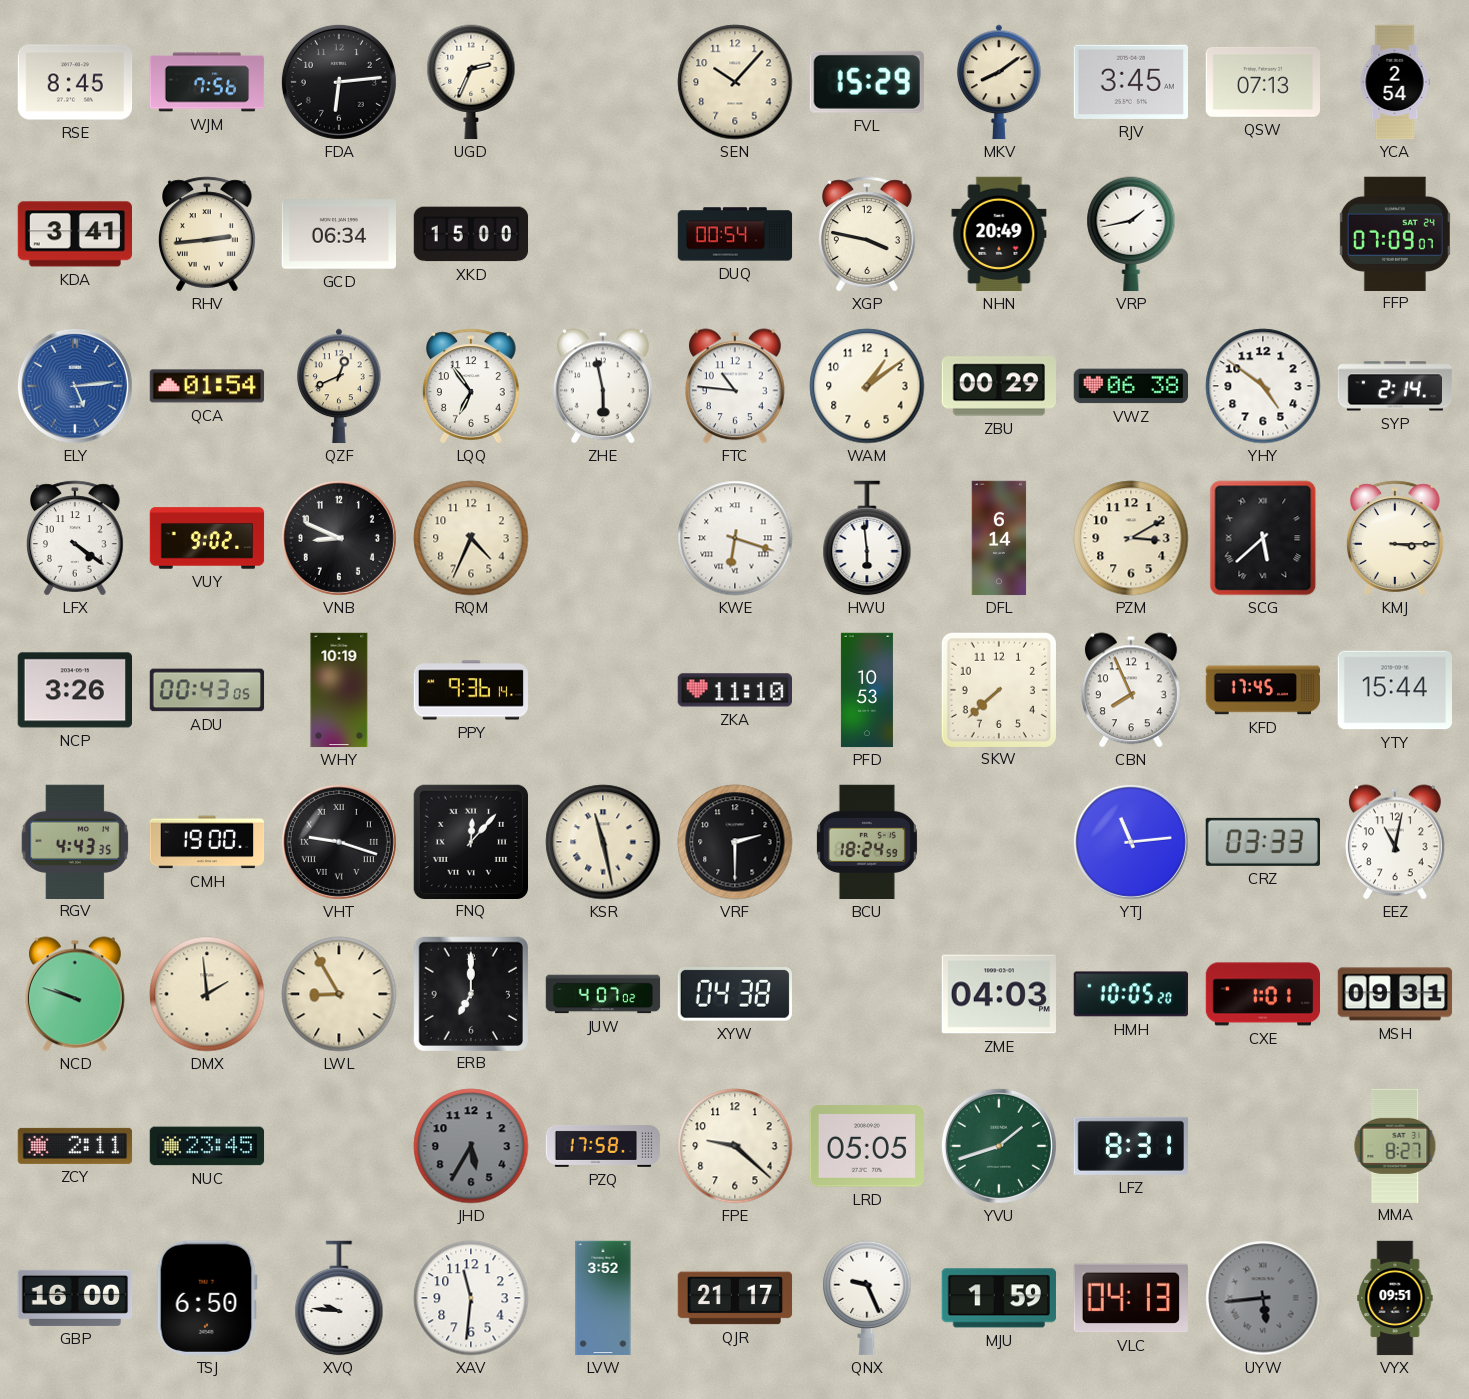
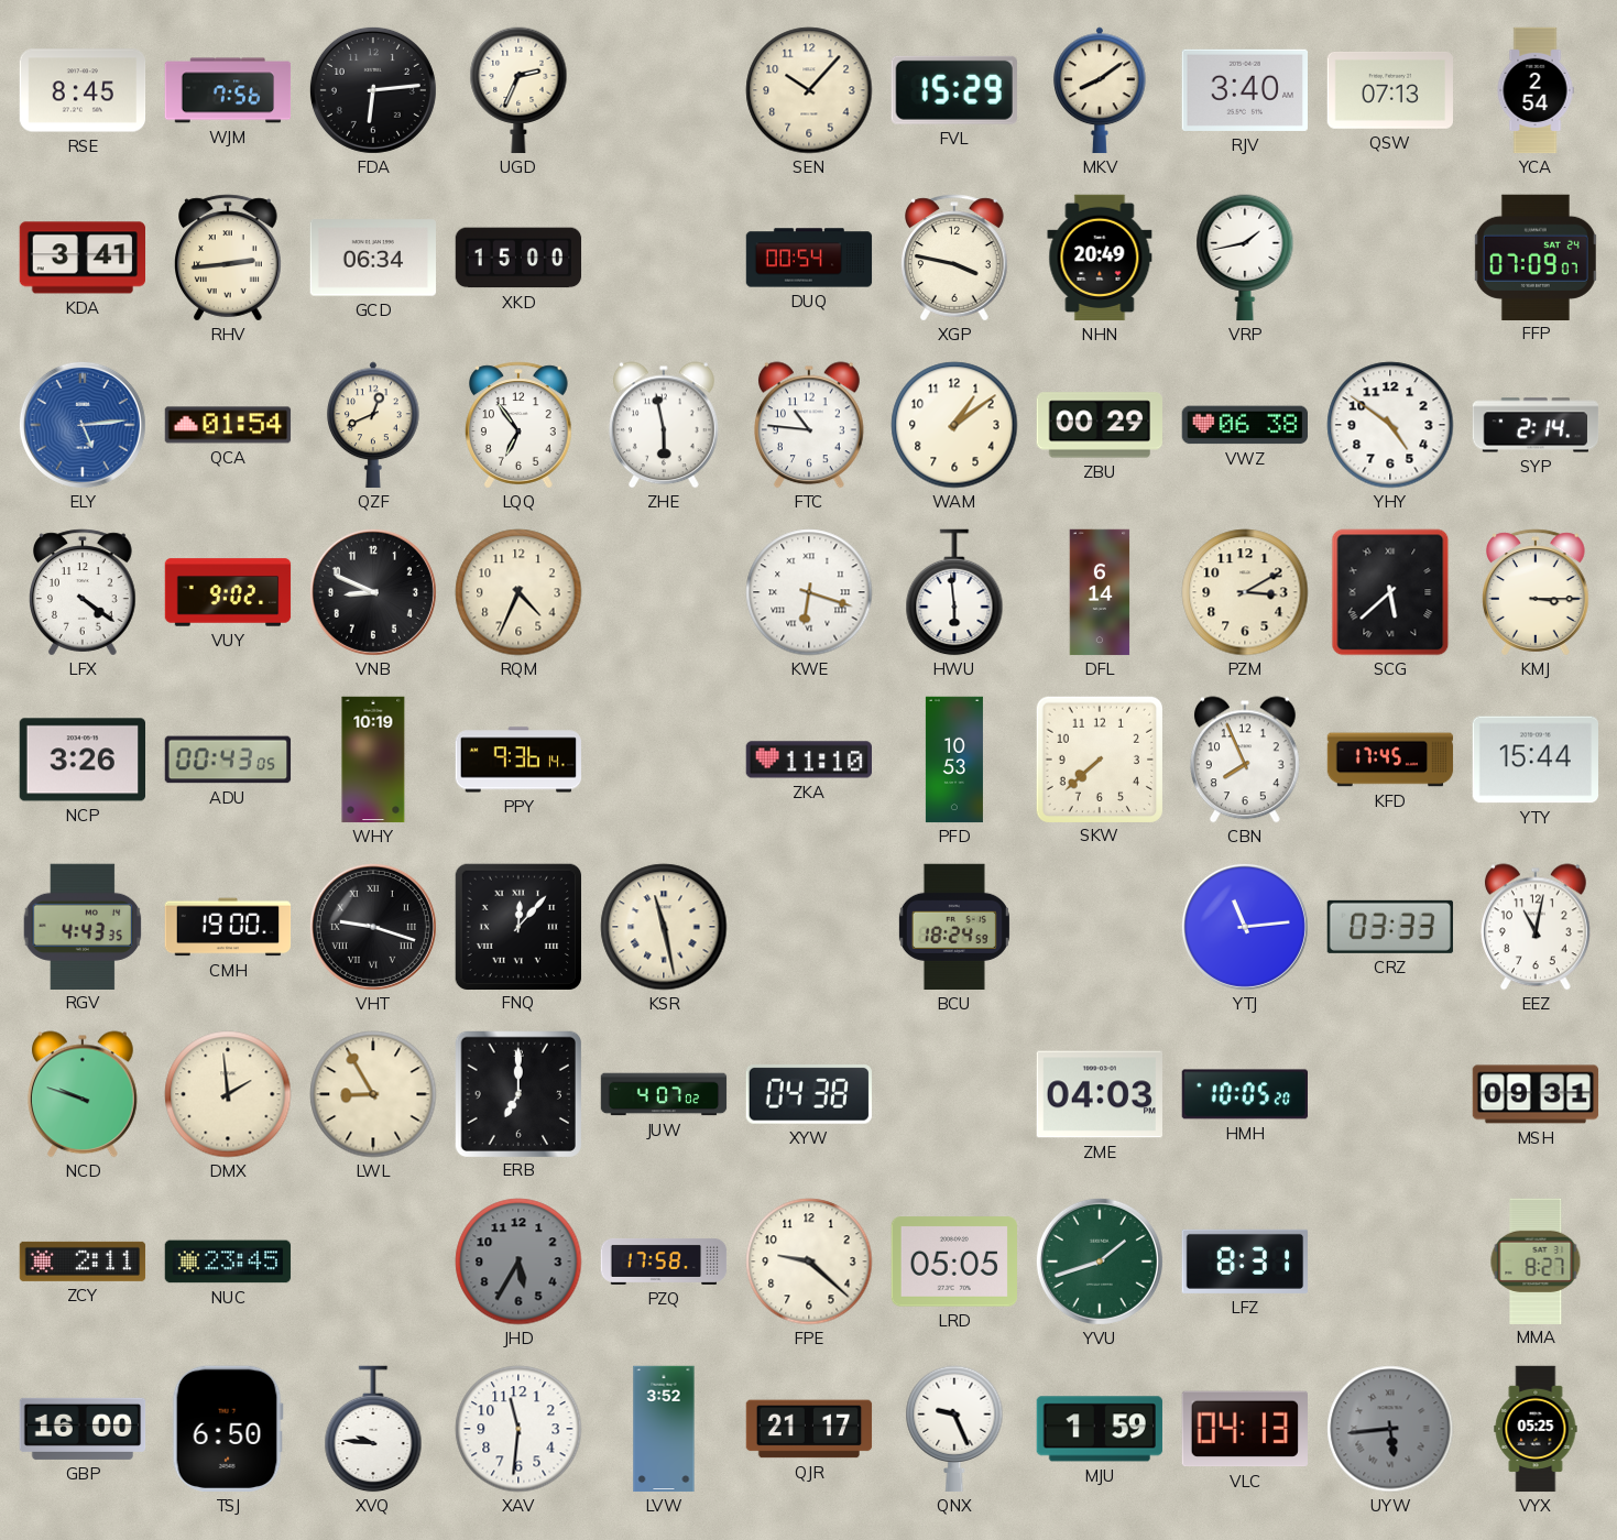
RJV: 3:45 -> 3:40 (1244, 90)
VRF: 2:30 -> none (735, 842)
CXE: 1:01 -> none (1263, 994)
VYX: 09:51 -> 05:25 (1536, 1429)
